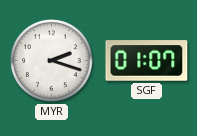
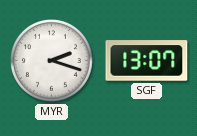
SGF: 01:07 -> 13:07 (147, 61)
